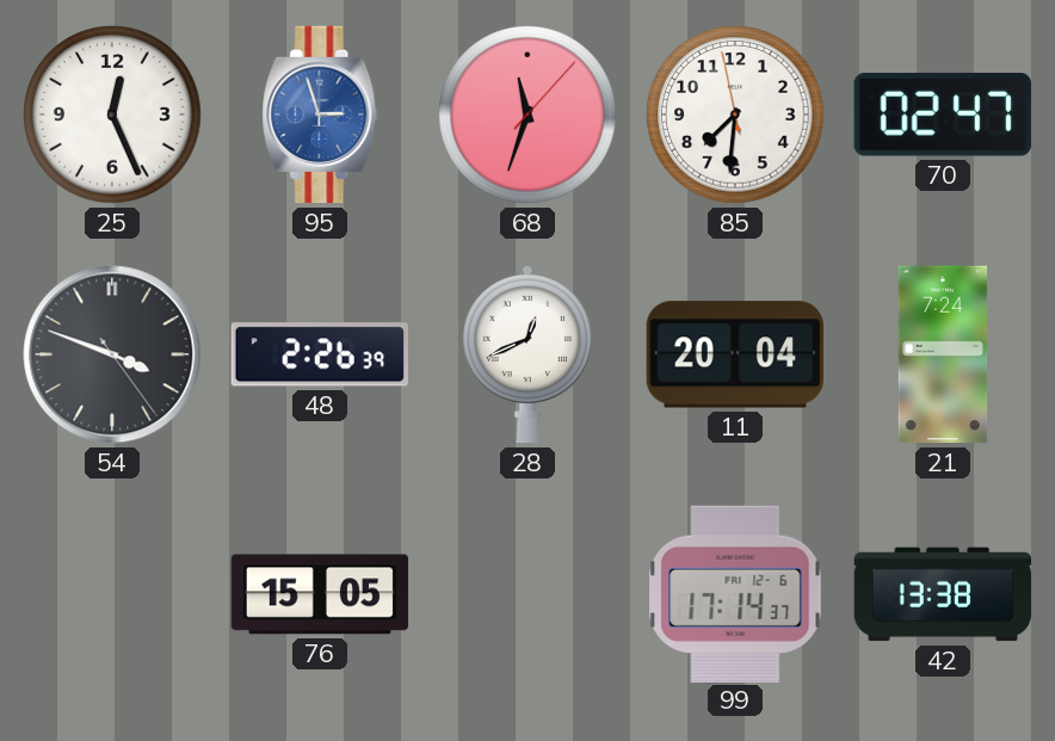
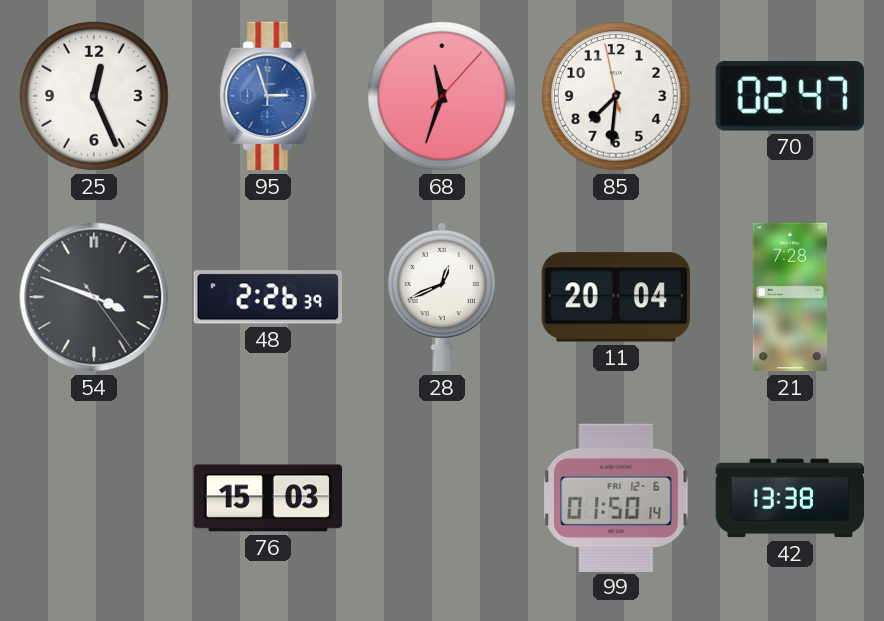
21: 7:24 -> 7:28 (790, 297)
76: 15:05 -> 15:03 (268, 498)
99: 17:14 -> 01:50 (616, 497)
